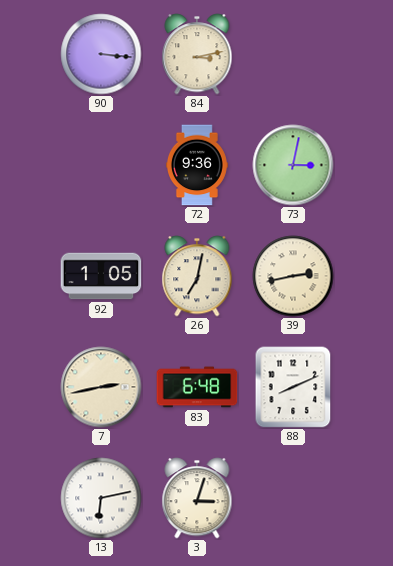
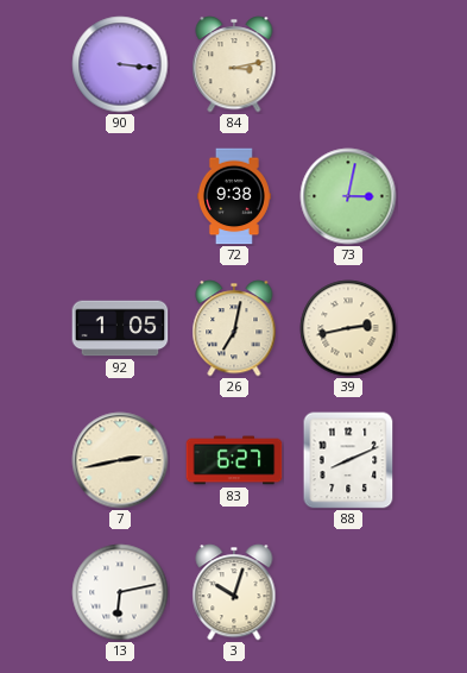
72: 9:36 -> 9:38 (234, 196)
83: 6:48 -> 6:27 (234, 460)
3: 3:03 -> 10:03 (234, 592)
